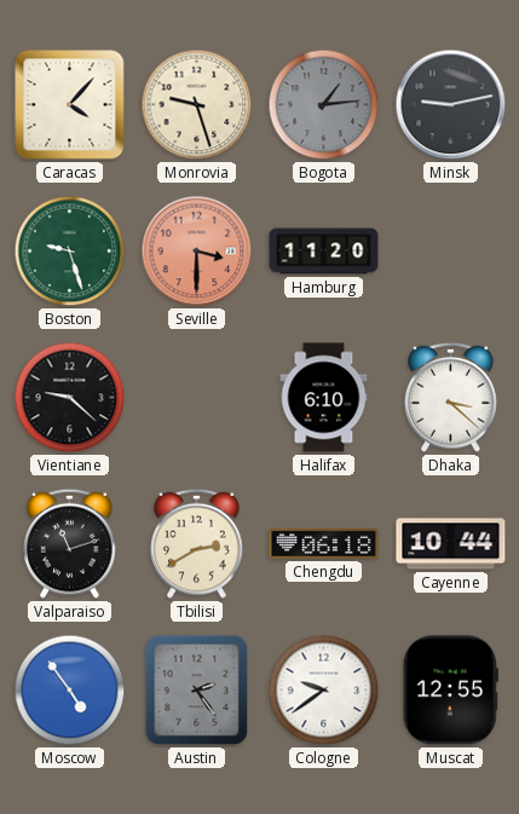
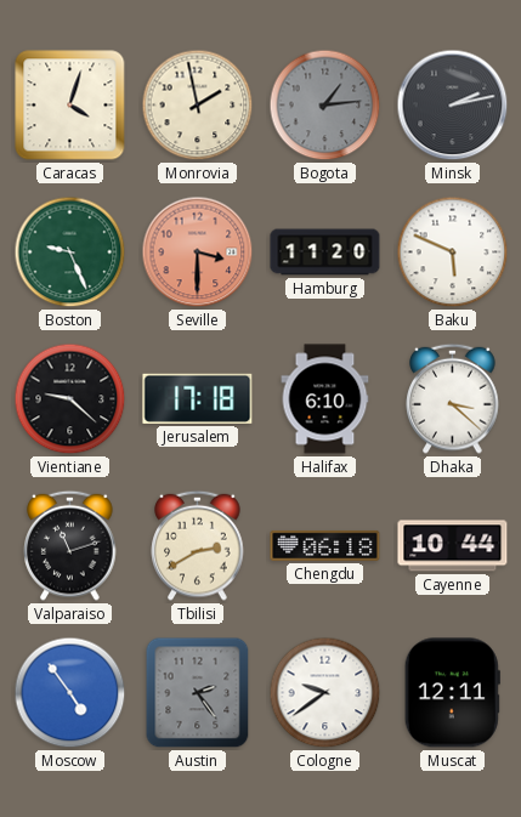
Caracas: 4:07 -> 4:03 (70, 106)
Monrovia: 9:27 -> 1:58 (198, 106)
Minsk: 9:13 -> 2:13 (453, 106)
Boston: 9:27 -> 9:26 (70, 253)
Baku: none -> 5:49 (453, 253)
Jerusalem: none -> 17:18 (198, 398)
Muscat: 12:55 -> 12:11 (452, 693)
